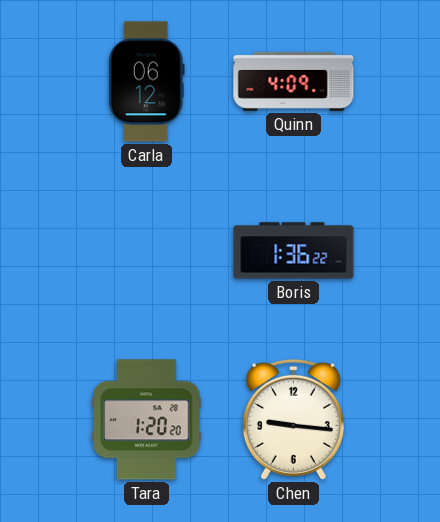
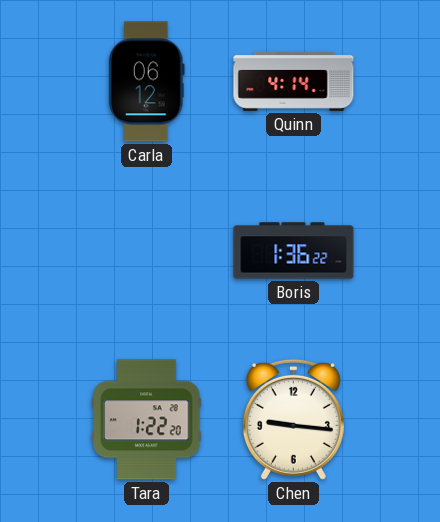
Quinn: 4:09 -> 4:14 (294, 81)
Tara: 1:20 -> 1:22 (147, 420)
